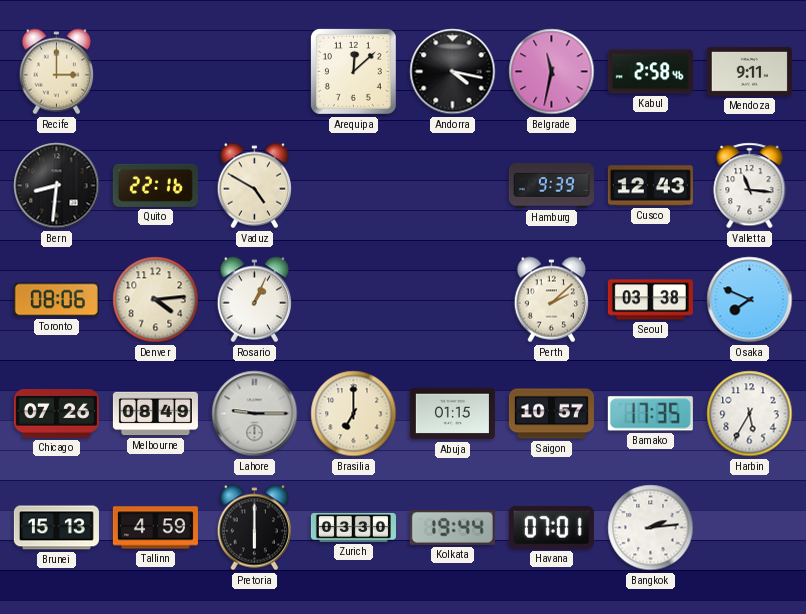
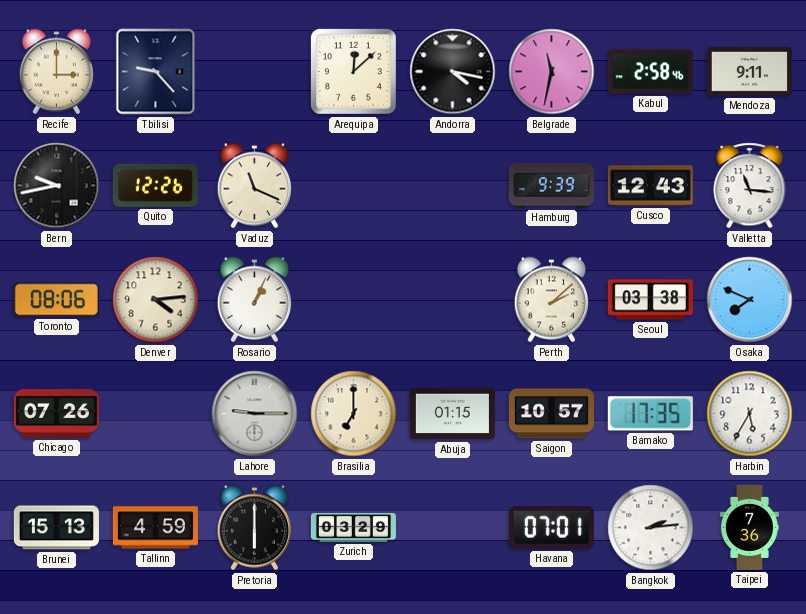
Tbilisi: none -> 9:23 (156, 72)
Bern: 8:31 -> 9:43 (57, 186)
Quito: 22:16 -> 12:26 (155, 185)
Vaduz: 4:50 -> 11:19 (255, 186)
Melbourne: 08:49 -> none (155, 414)
Zurich: 03:30 -> 03:29 (353, 527)
Kolkata: 19:44 -> none (452, 527)
Taipei: none -> 7:36 (749, 527)
